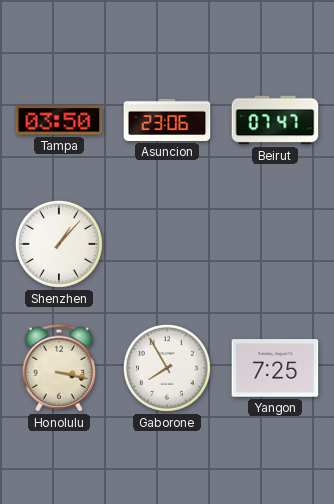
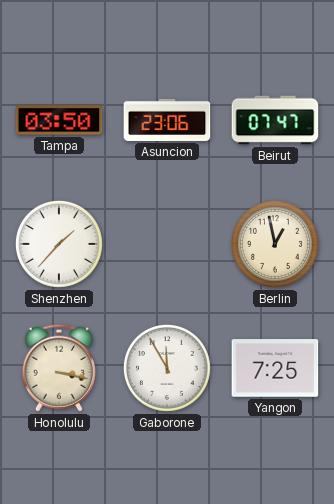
Shenzhen: 1:07 -> 1:37 (59, 244)
Berlin: none -> 12:58 (275, 244)
Gaborone: 7:55 -> 11:55 (167, 368)
